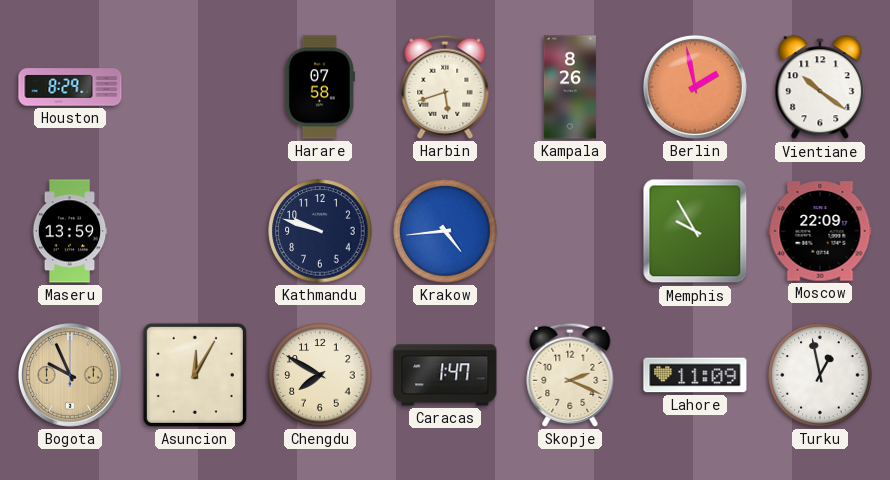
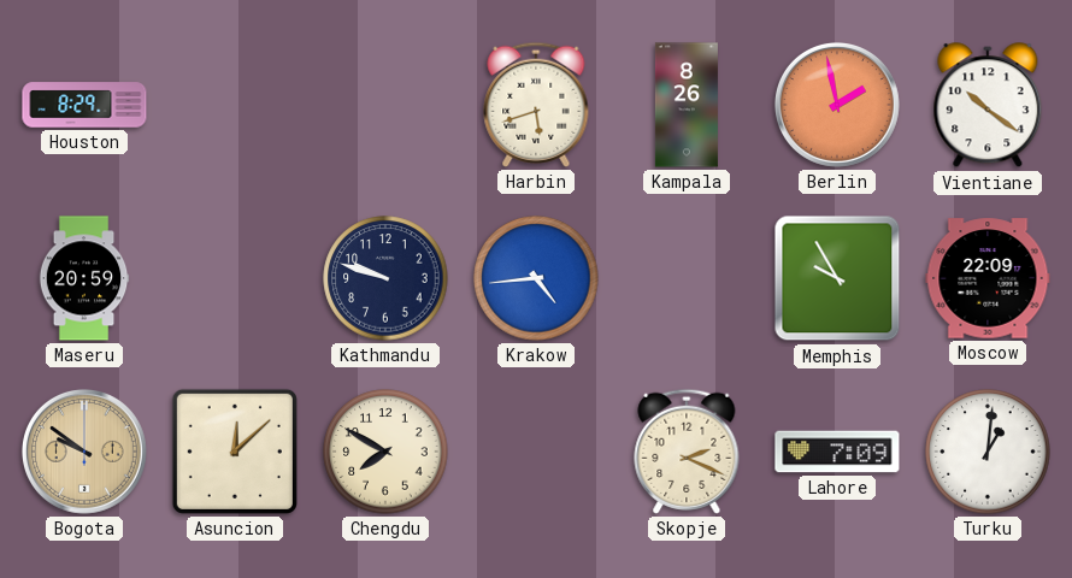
Harare: 07:58 -> none (320, 87)
Maseru: 13:59 -> 20:59 (84, 278)
Bogota: 9:56 -> 9:51 (84, 452)
Asuncion: 12:05 -> 12:08 (235, 452)
Caracas: 1:47 -> none (445, 375)
Lahore: 11:09 -> 7:09 (837, 452)
Turku: 12:58 -> 1:01 (988, 452)
